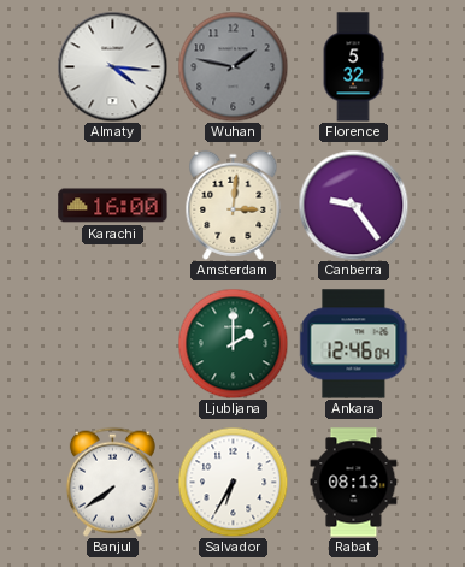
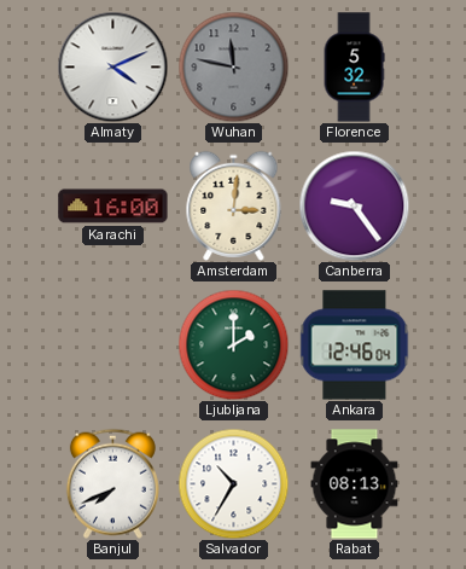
Almaty: 4:16 -> 4:11 (112, 66)
Wuhan: 1:47 -> 11:47 (233, 66)
Banjul: 7:39 -> 7:41 (112, 483)
Salvador: 6:35 -> 10:35 (233, 483)
